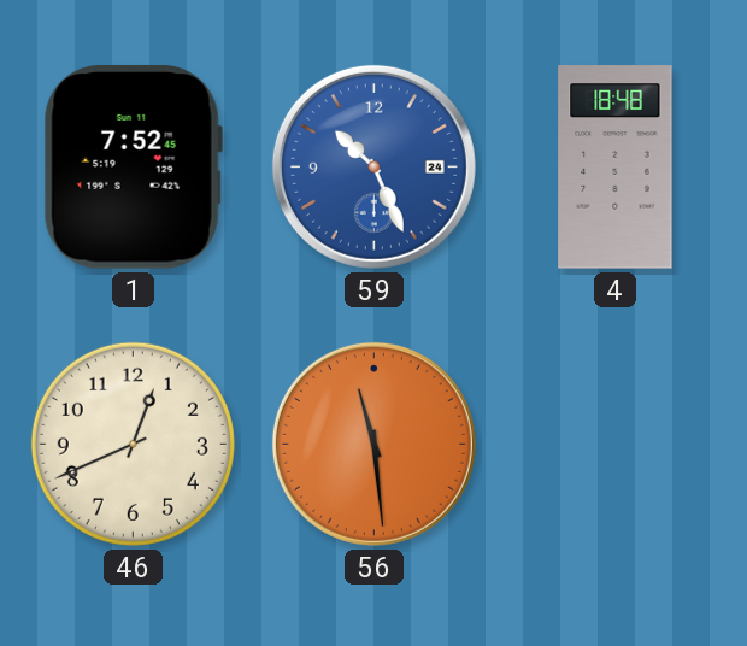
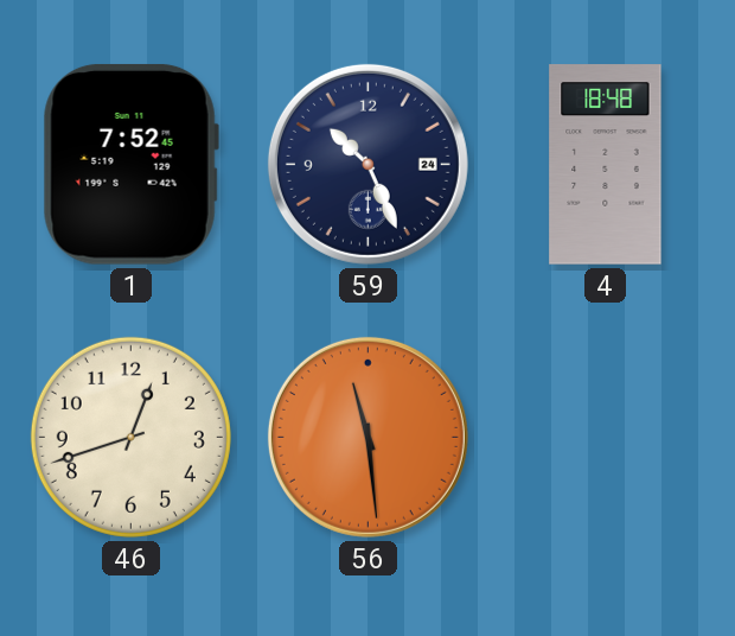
59 dial: blue -> navy (367, 164)
46: 12:41 -> 12:42 (130, 437)
